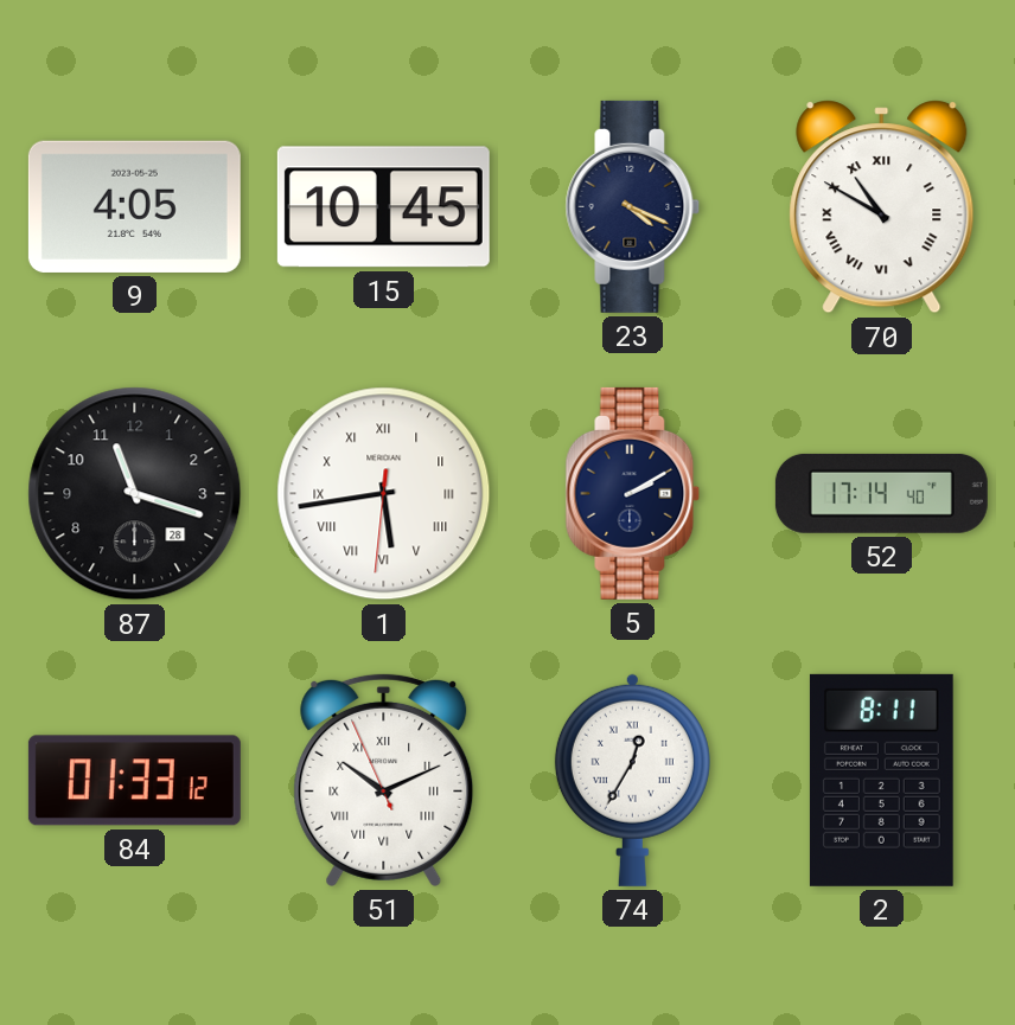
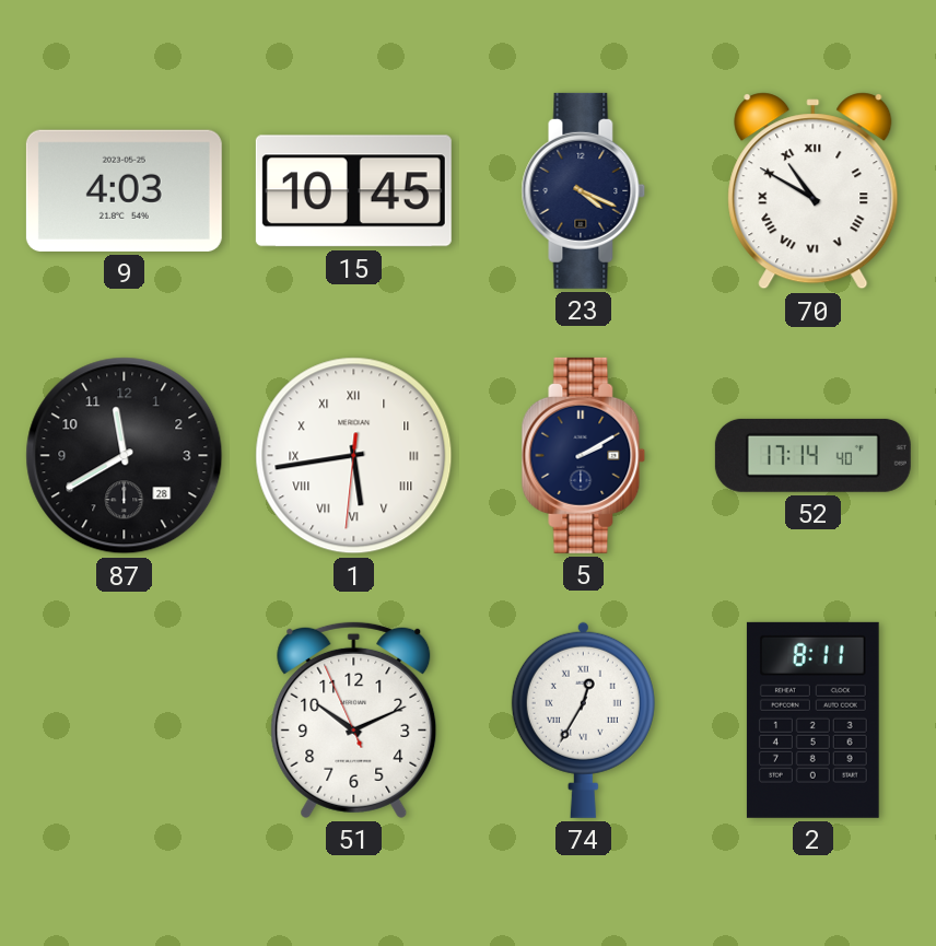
9: 4:05 -> 4:03 (124, 190)
87: 11:18 -> 11:40 (125, 456)
84: 01:33 -> none (134, 781)
51 numerals: Roman -> Arabic (354, 720)
